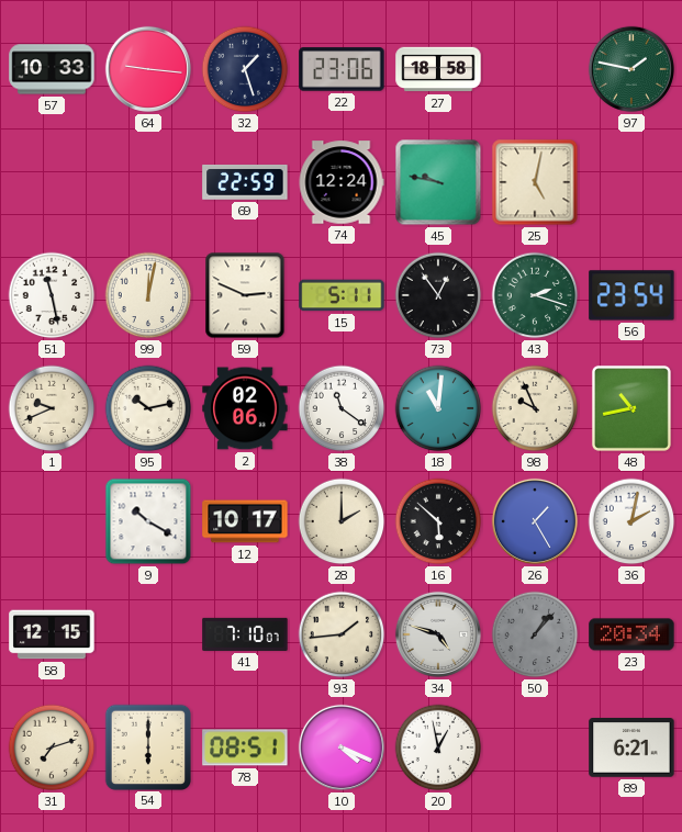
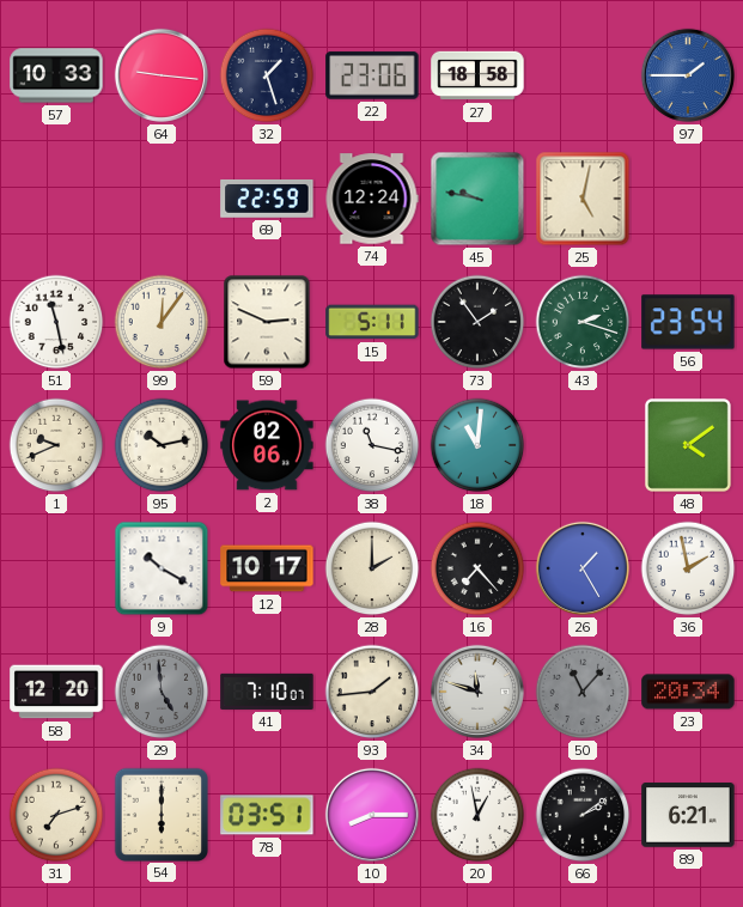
97: 1:47 -> 1:45 (688, 75)
97 dial: green -> blue (688, 75)
99: 12:02 -> 12:06 (162, 322)
73: 12:54 -> 1:54 (477, 322)
38: 11:21 -> 11:17 (372, 445)
98: 9:56 -> none (535, 408)
48: 10:43 -> 4:09 (688, 445)
16: 5:52 -> 7:23 (477, 568)
36: 2:02 -> 1:58 (688, 568)
58: 12:15 -> 12:20 (56, 692)
29: none -> 4:59 (162, 692)
34: 4:48 -> 11:48 (477, 692)
50: 1:07 -> 11:07 (583, 692)
78: 08:51 -> 03:51 (267, 815)
10: 4:19 -> 8:15 (372, 815)
66: none -> 2:09 (583, 815)
